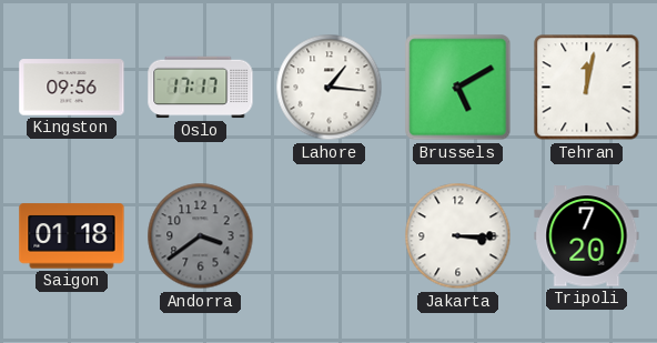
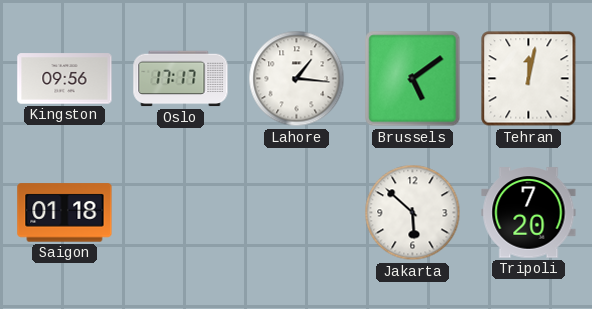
Brussels: 5:10 -> 5:09 (413, 79)
Andorra: 3:39 -> none (201, 236)
Jakarta: 3:15 -> 5:52 (413, 213)
